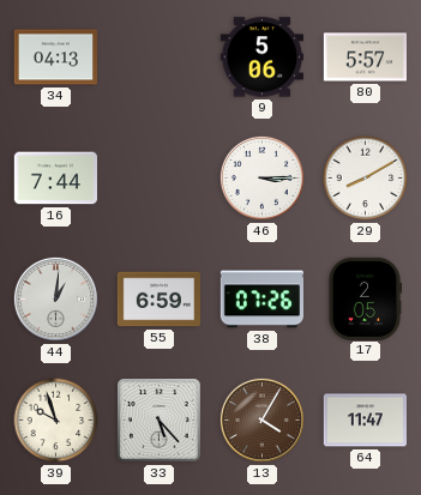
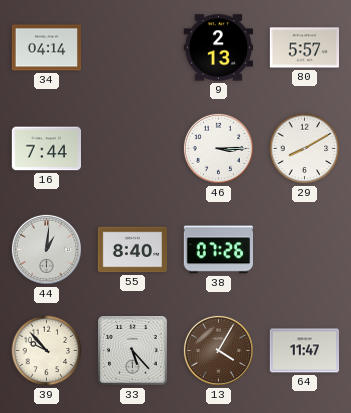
34: 04:13 -> 04:14 (46, 48)
9: 5:06 -> 2:13 (218, 48)
55: 6:59 -> 8:40 (132, 250)
17: 2:05 -> none (365, 298)
39: 9:57 -> 9:53 (47, 351)
